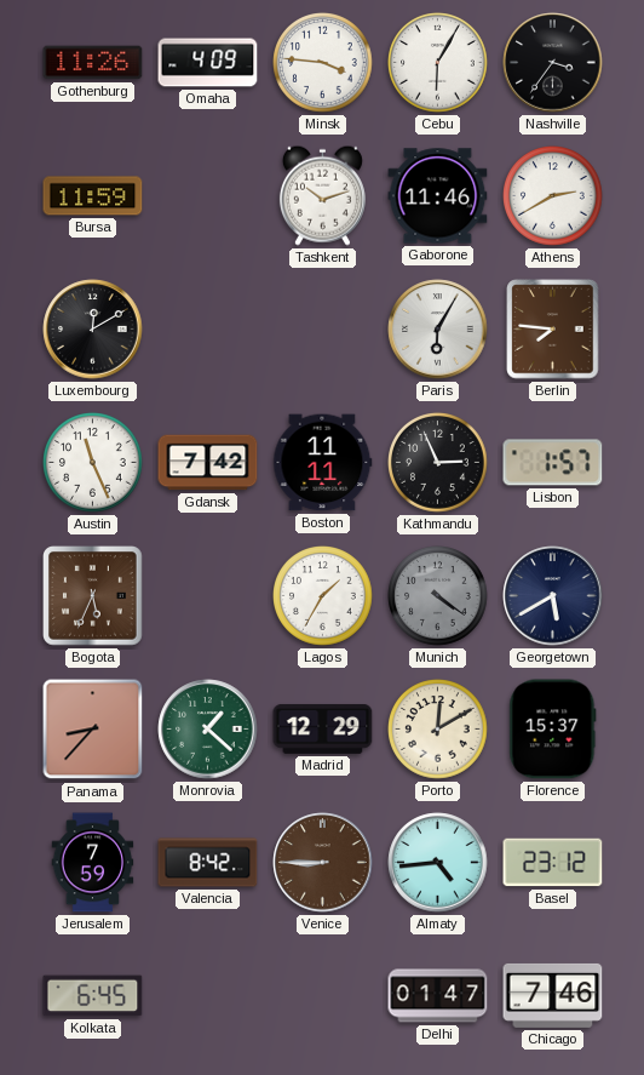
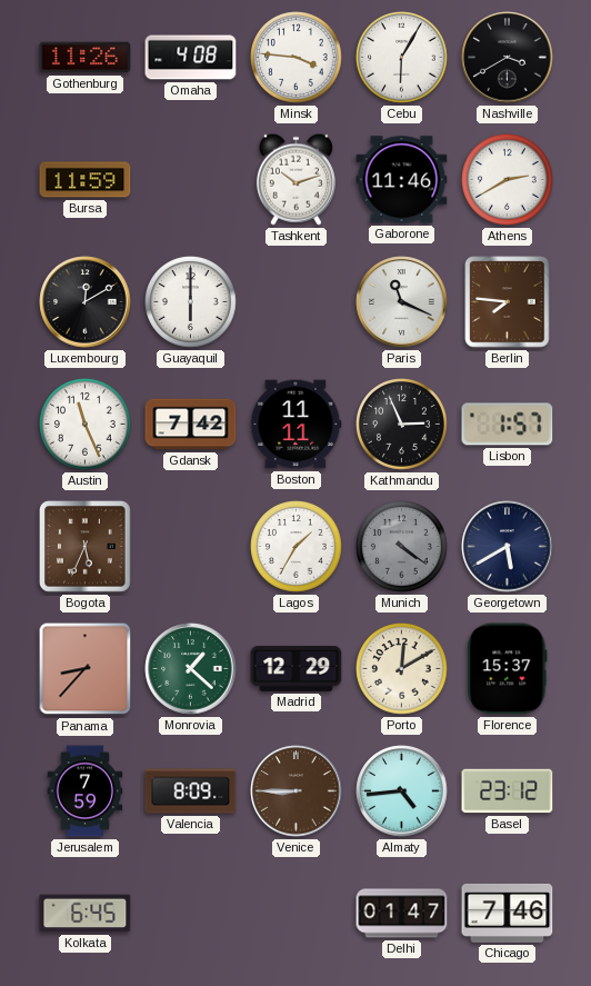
Omaha: 4:09 -> 4:08 (191, 58)
Nashville: 3:36 -> 3:40 (508, 58)
Guayaquil: none -> 6:00 (191, 302)
Paris: 6:05 -> 11:19 (402, 302)
Valencia: 8:42 -> 8:09 (191, 791)
